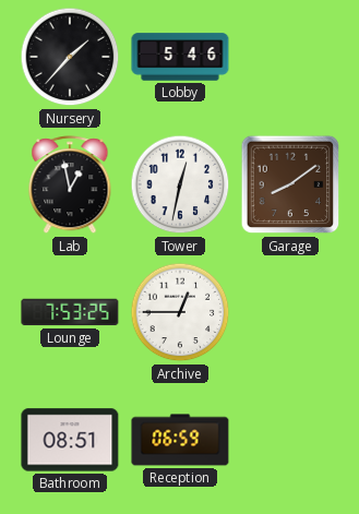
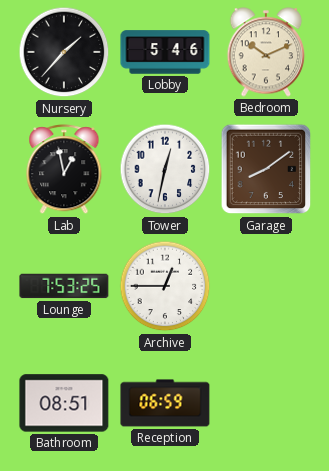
Bedroom: none -> 10:11 (266, 52)
